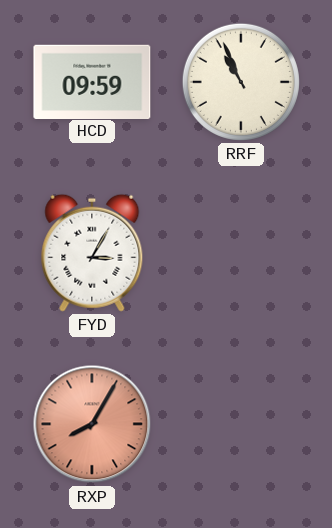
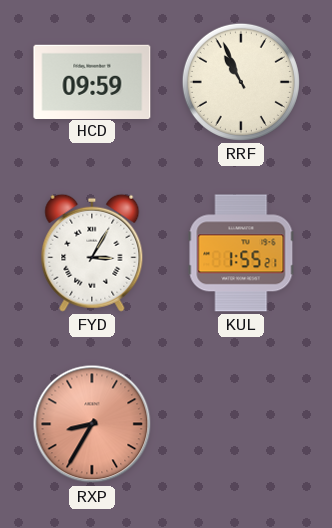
KUL: none -> 1:55 (241, 253)
RXP: 8:05 -> 8:35 (92, 424)
